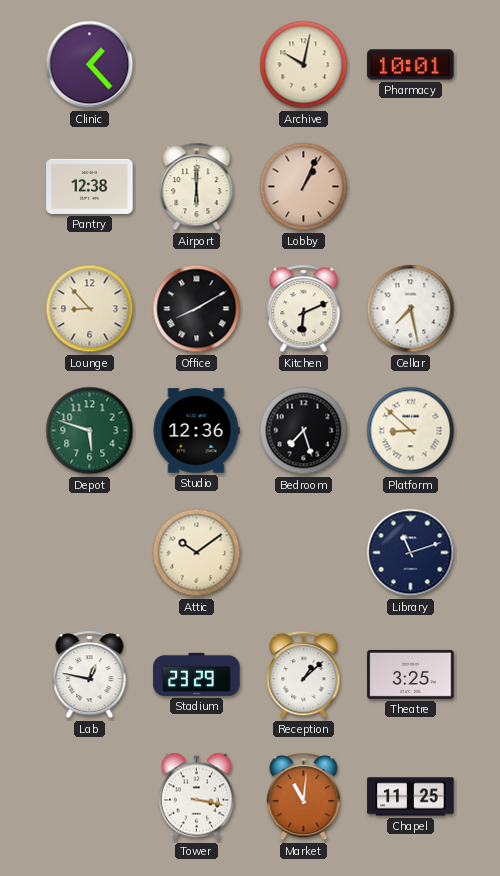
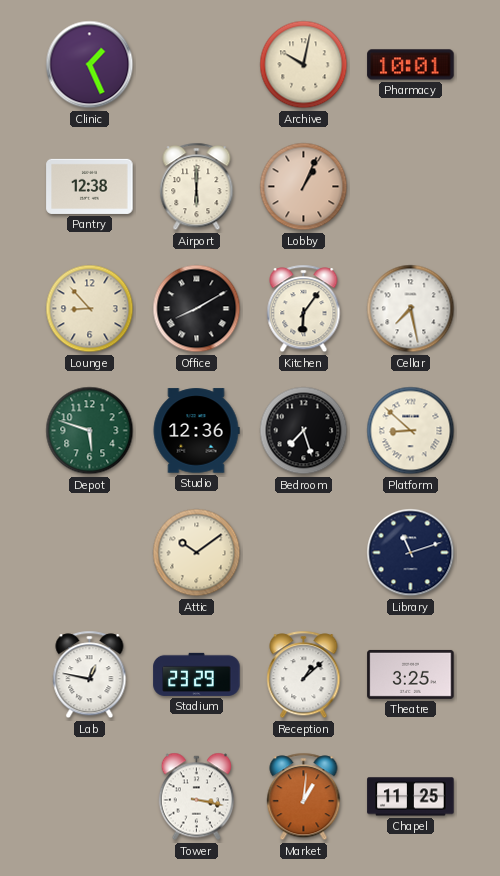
Clinic: 1:23 -> 1:26 (90, 65)
Kitchen: 6:11 -> 6:06 (304, 309)
Market: 11:01 -> 1:01 (304, 797)
